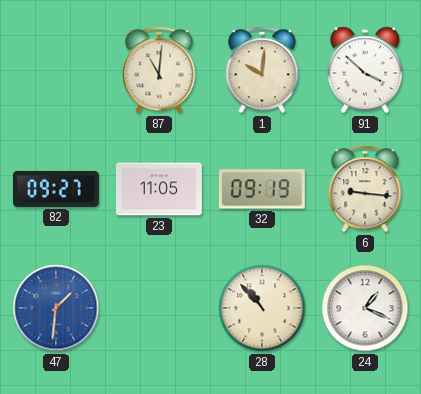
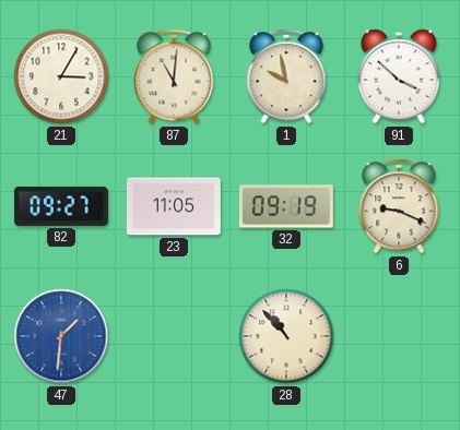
21: none -> 3:05 (61, 76)
1: 10:01 -> 9:58 (286, 76)
6: 9:16 -> 9:19 (399, 206)
24: 1:19 -> none (365, 308)
